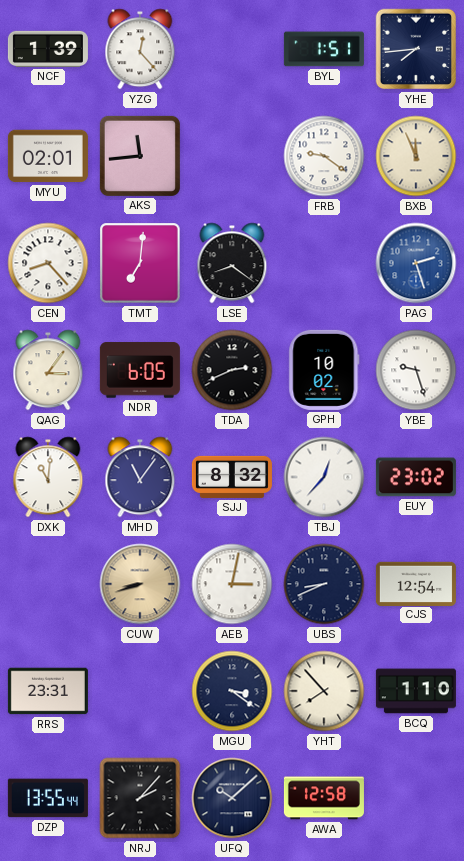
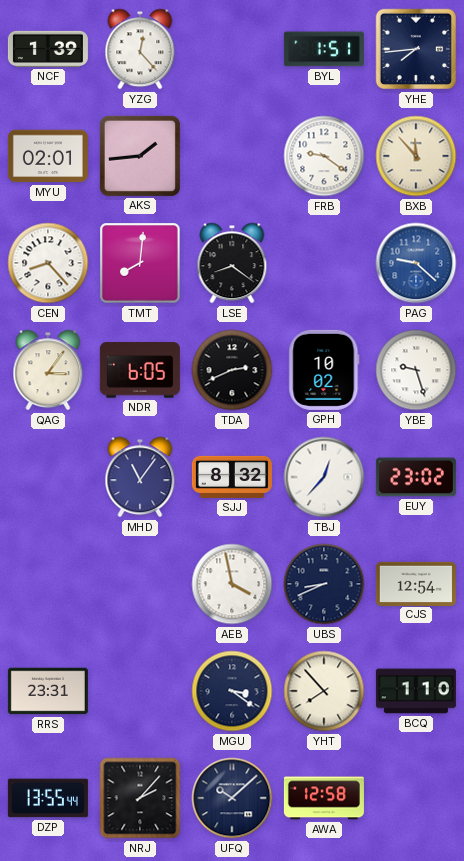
AKS: 11:44 -> 1:44 (140, 156)
BXB: 11:56 -> 11:53 (416, 156)
TMT: 7:01 -> 8:01 (140, 263)
PAG: 2:27 -> 9:22 (416, 263)
DXK: 11:01 -> none (48, 477)
CUW: 8:42 -> none (140, 584)
AEB: 3:02 -> 3:58 (232, 584)
